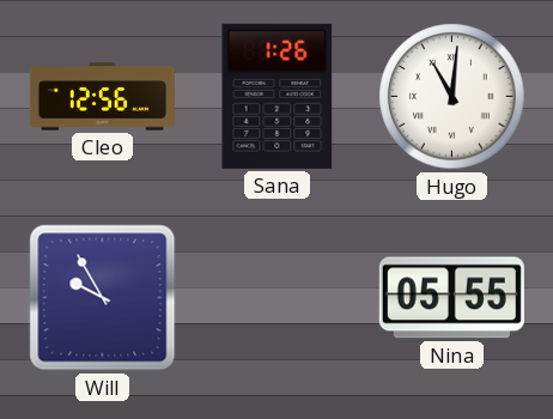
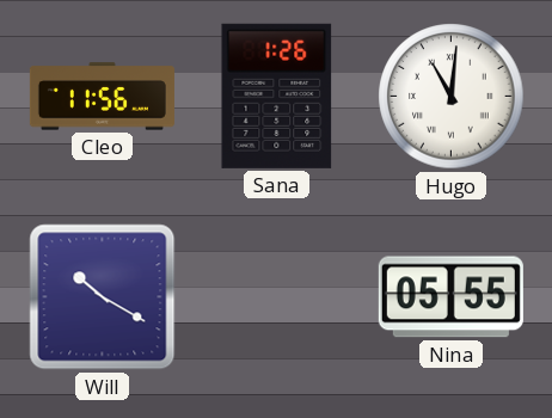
Cleo: 12:56 -> 11:56 (102, 97)
Will: 9:55 -> 10:20 (103, 297)
